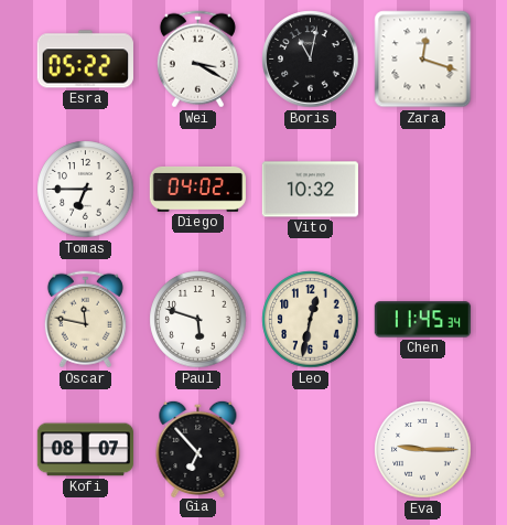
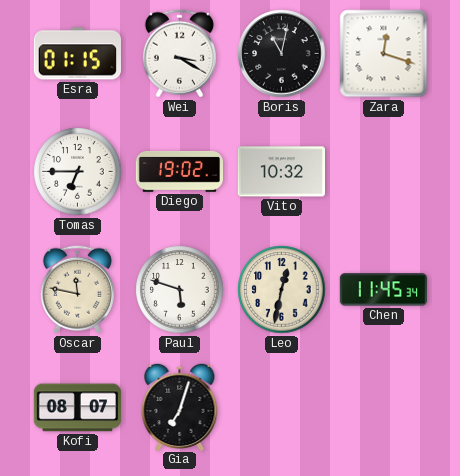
Esra: 05:22 -> 01:15 (77, 54)
Diego: 04:02 -> 19:02 (179, 171)
Gia: 6:53 -> 7:03 (180, 406)
Eva: 9:15 -> none (423, 450)
